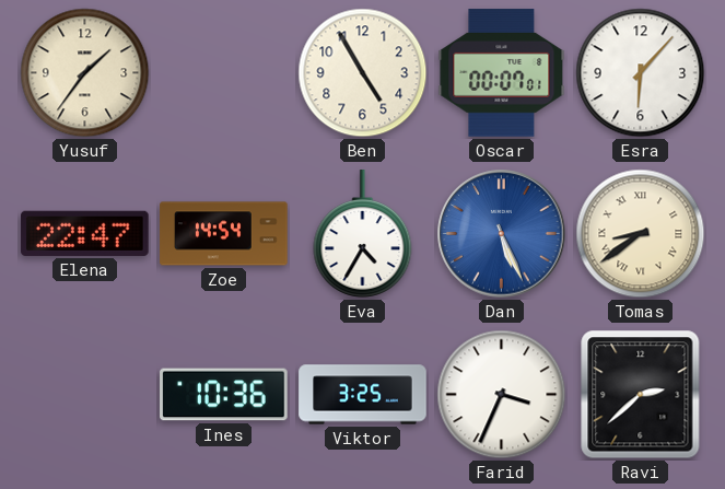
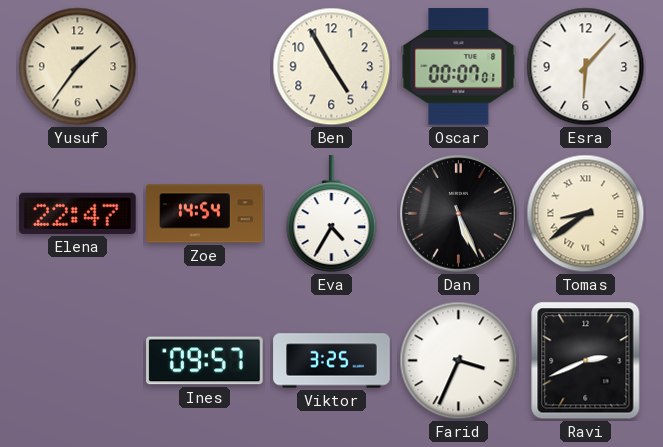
Dan dial: blue -> black (459, 214)
Ines: 10:36 -> 09:57 (205, 361)
Ravi: 2:38 -> 2:41 (586, 361)
